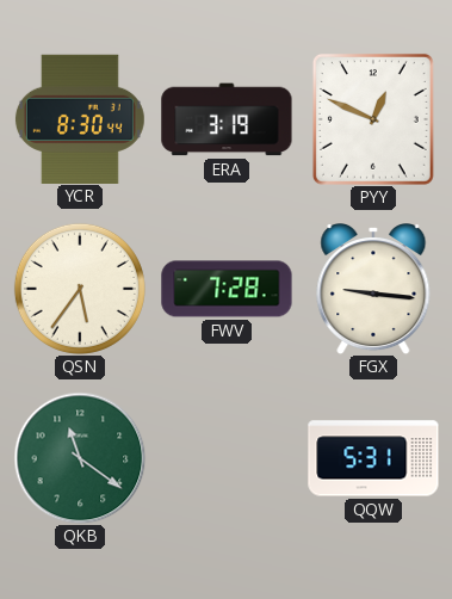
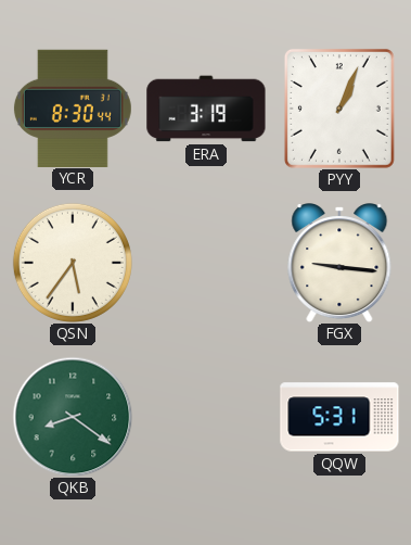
PYY: 12:49 -> 1:04 (339, 109)
FWV: 7:28 -> none (227, 289)
QKB: 11:21 -> 8:21 (73, 417)
